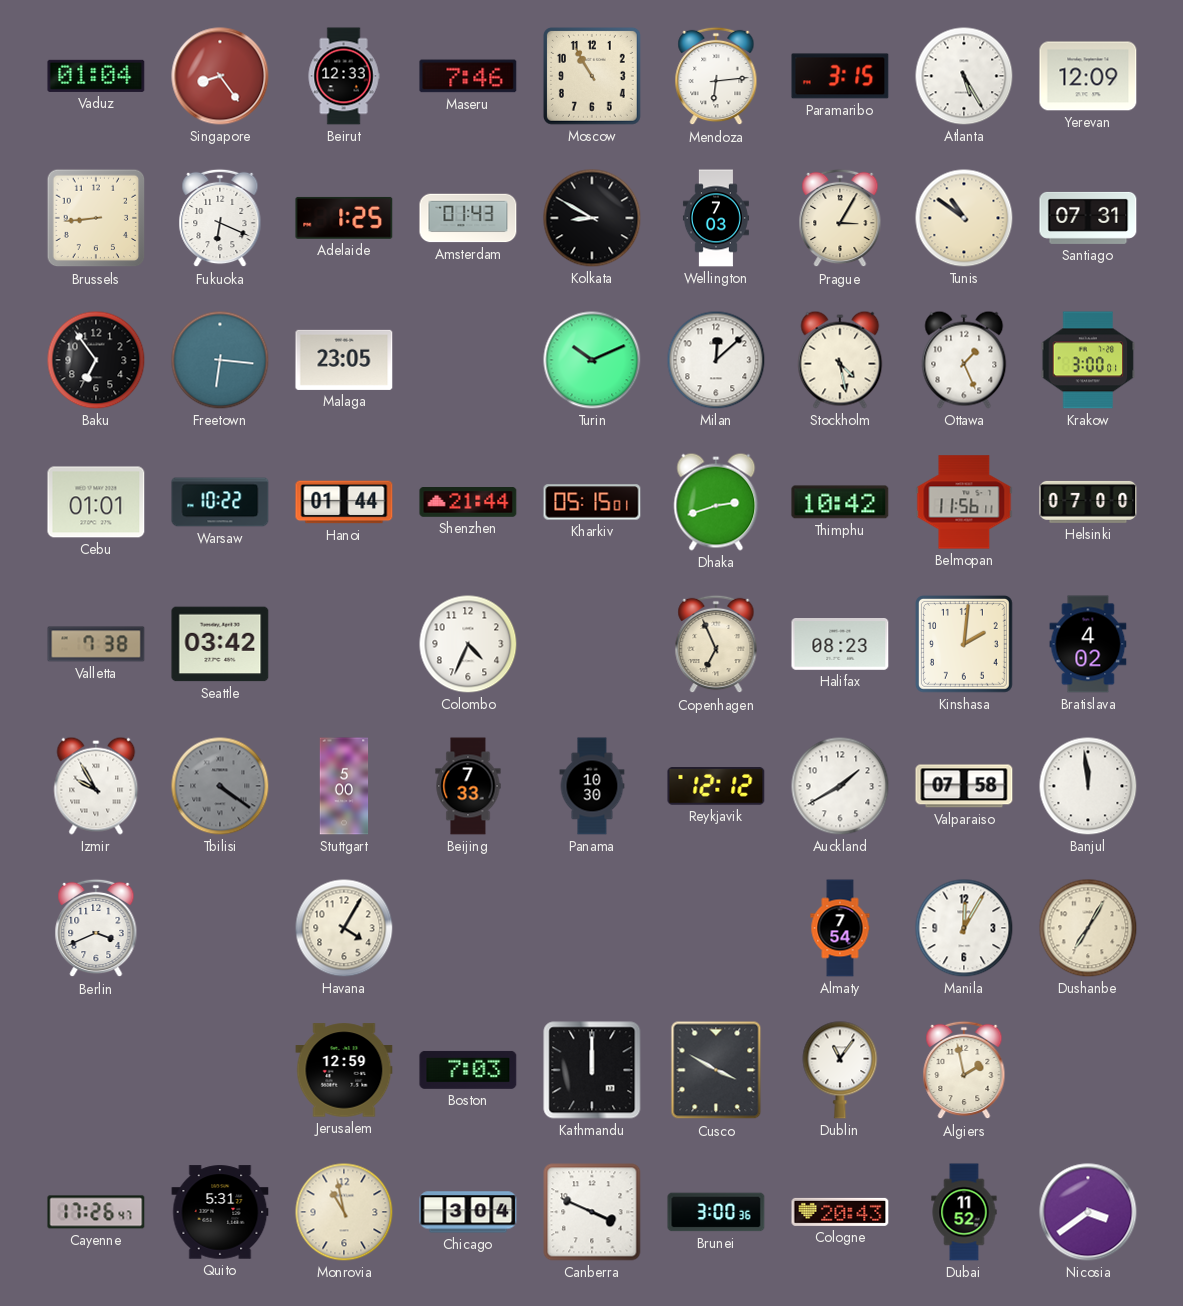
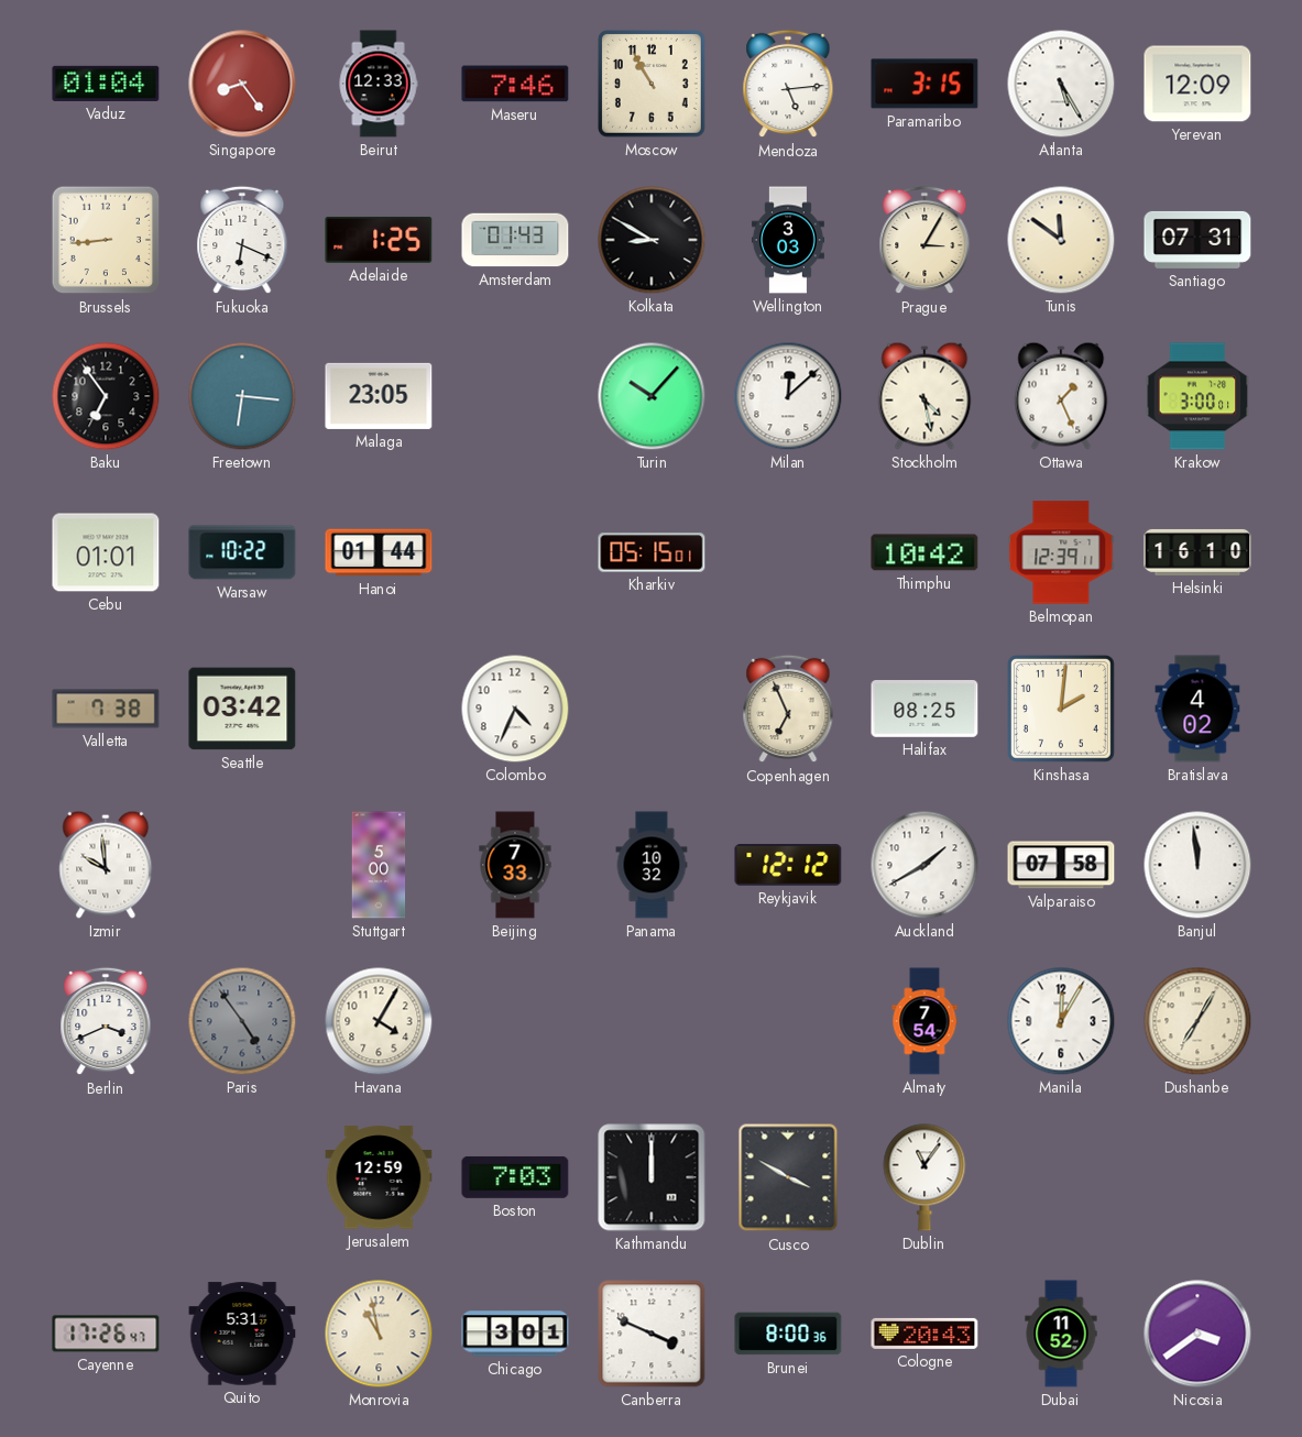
Mendoza: 6:14 -> 5:14 (788, 84)
Wellington: 7:03 -> 3:03 (788, 240)
Tunis: 10:51 -> 11:51 (1061, 240)
Turin: 10:11 -> 10:07 (652, 396)
Shenzhen: 21:44 -> none (468, 503)
Dhaka: 2:42 -> none (716, 502)
Belmopan: 11:56 -> 12:39 (1061, 552)
Helsinki: 07:00 -> 16:10 (1197, 552)
Halifax: 08:23 -> 08:25 (924, 710)
Izmir: 9:55 -> 9:59 (106, 865)
Tbilisi: 4:21 -> none (220, 786)
Panama: 10:30 -> 10:32 (652, 865)
Paris: none -> 4:54 (242, 1021)
Algiers: 1:58 -> none (964, 1070)
Chicago: 3:04 -> 3:01 (515, 1334)
Brunei: 3:00 -> 8:00 (788, 1334)
